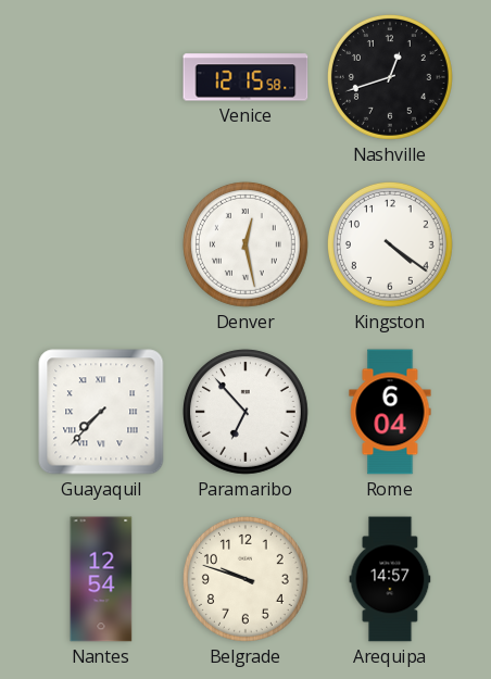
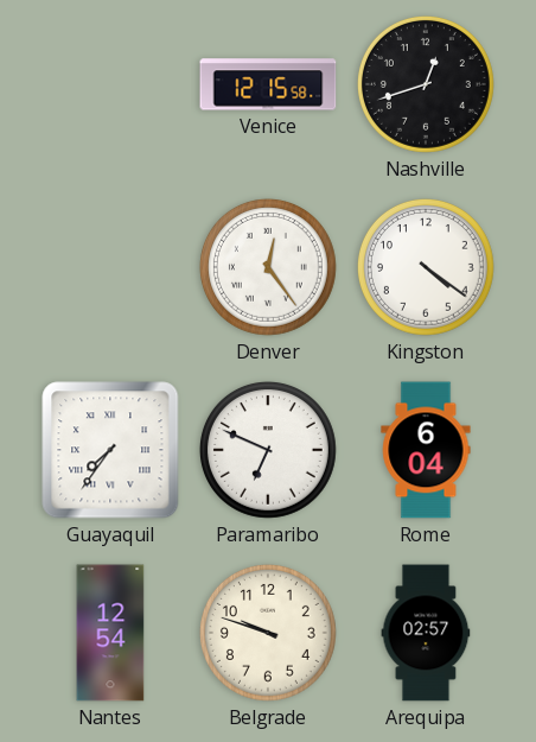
Denver: 12:28 -> 12:24 (268, 267)
Guayaquil: 7:37 -> 7:36 (110, 450)
Paramaribo: 6:53 -> 6:49 (268, 450)
Arequipa: 14:57 -> 02:57 (426, 633)
